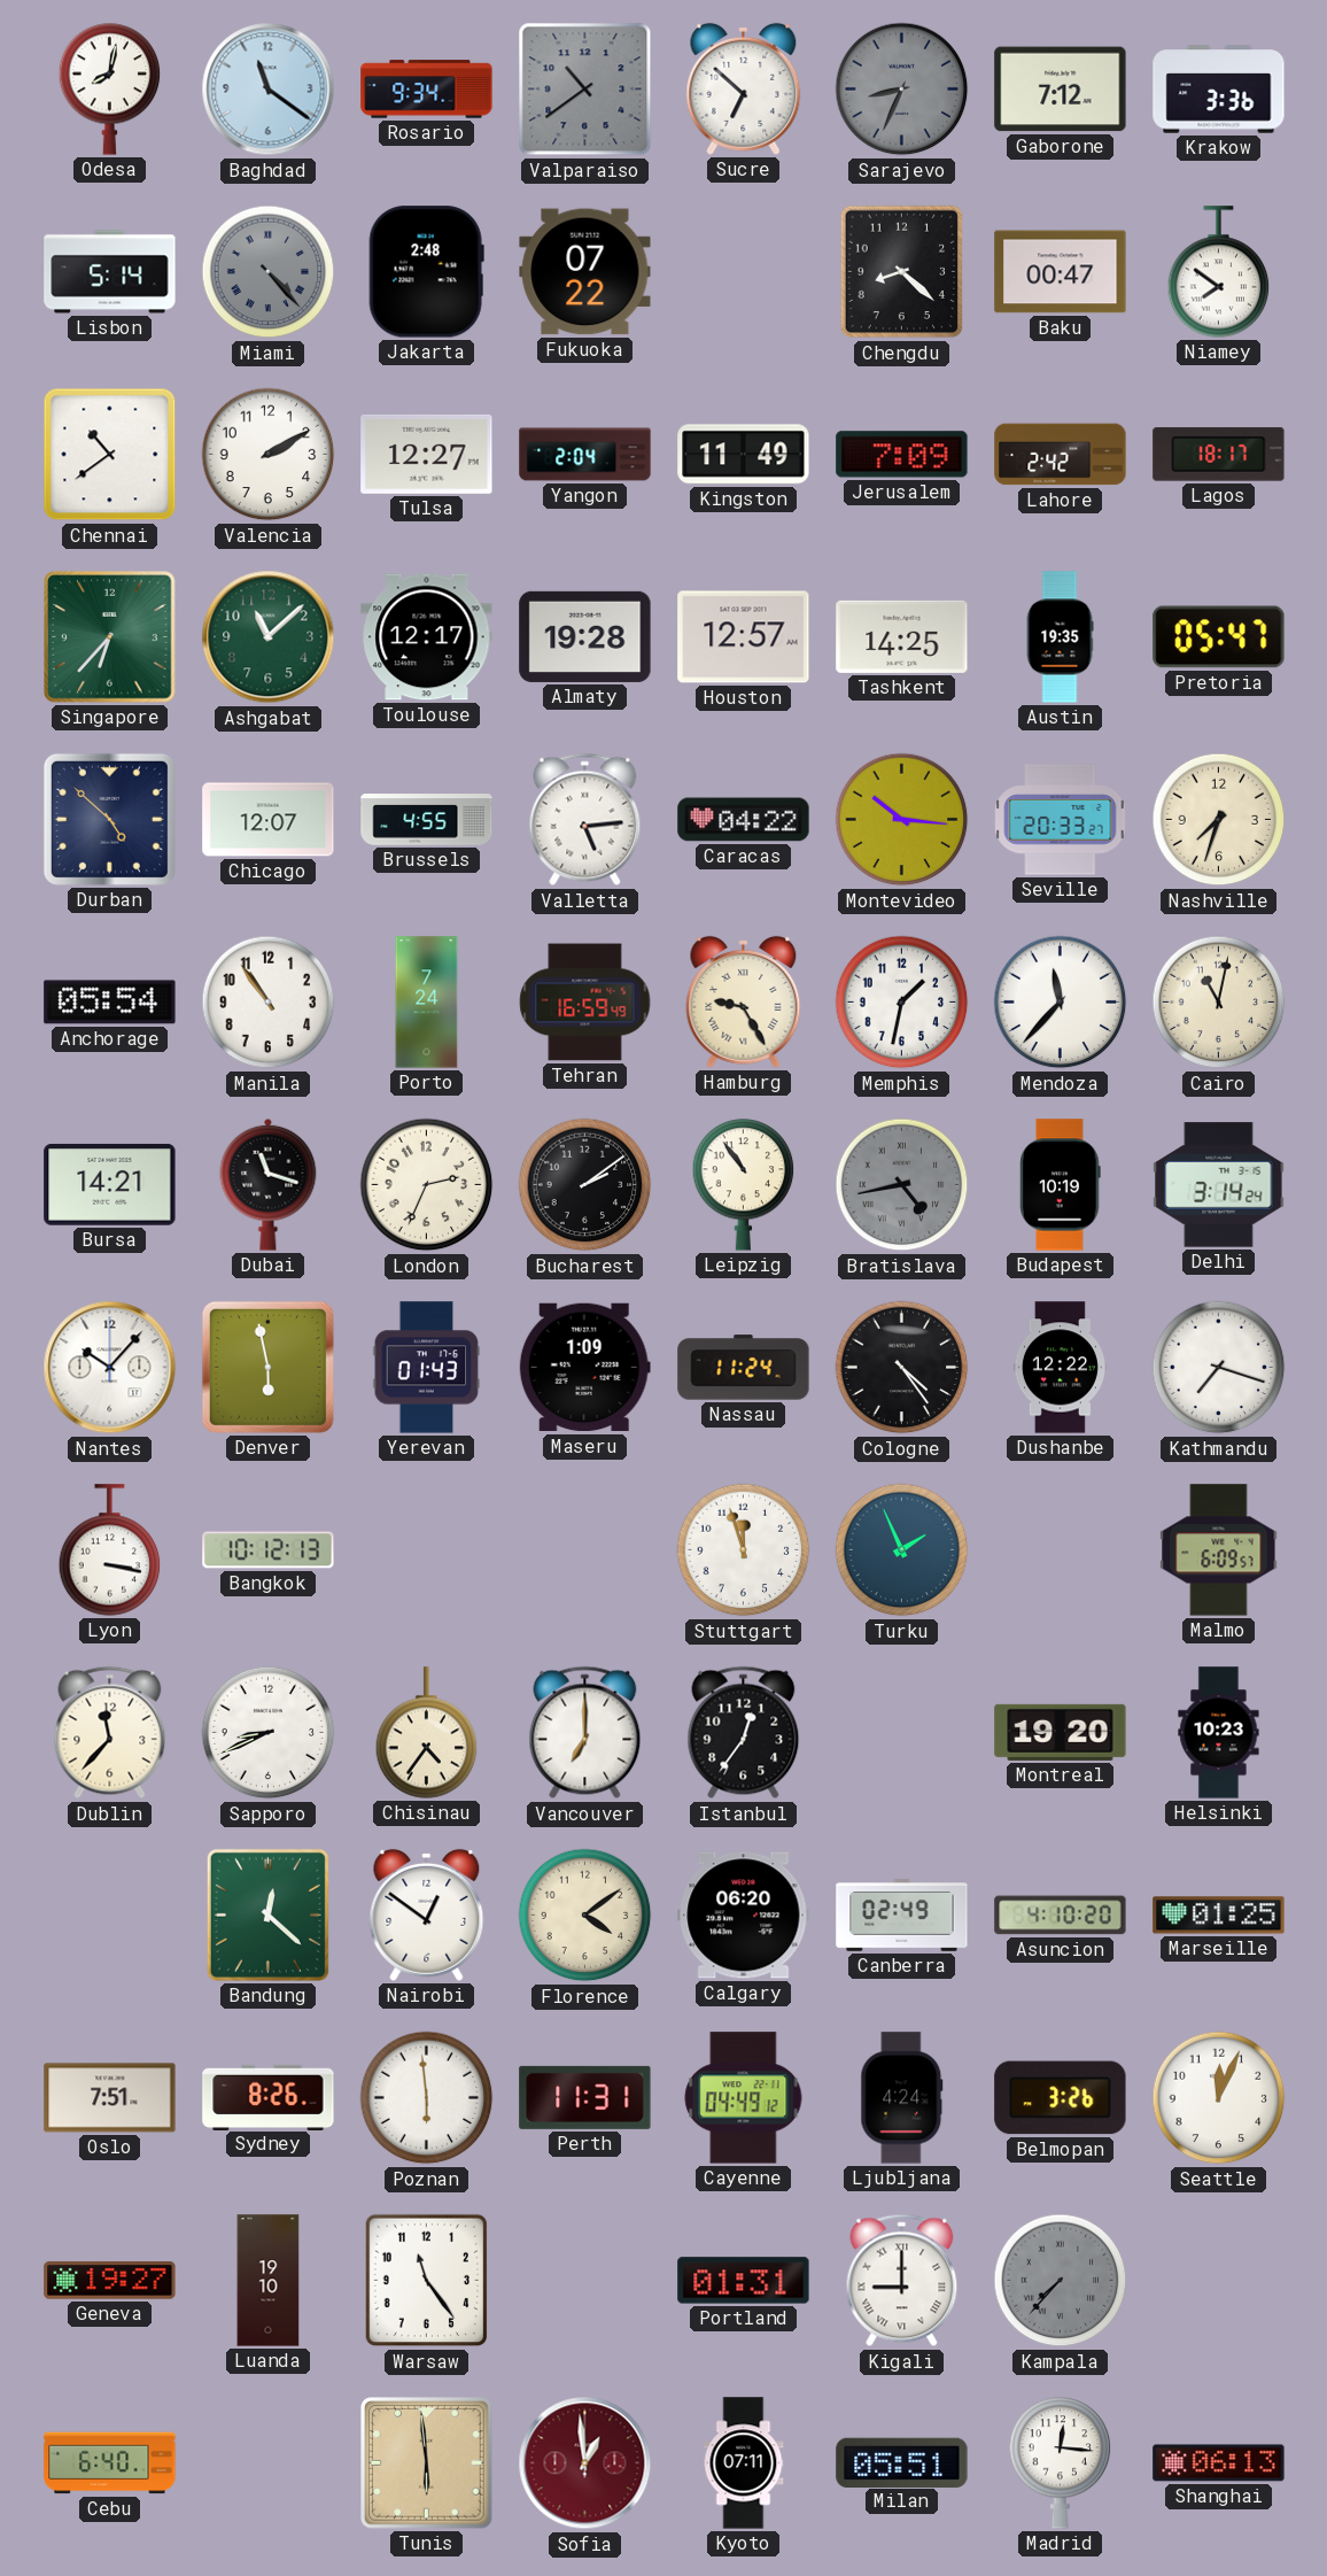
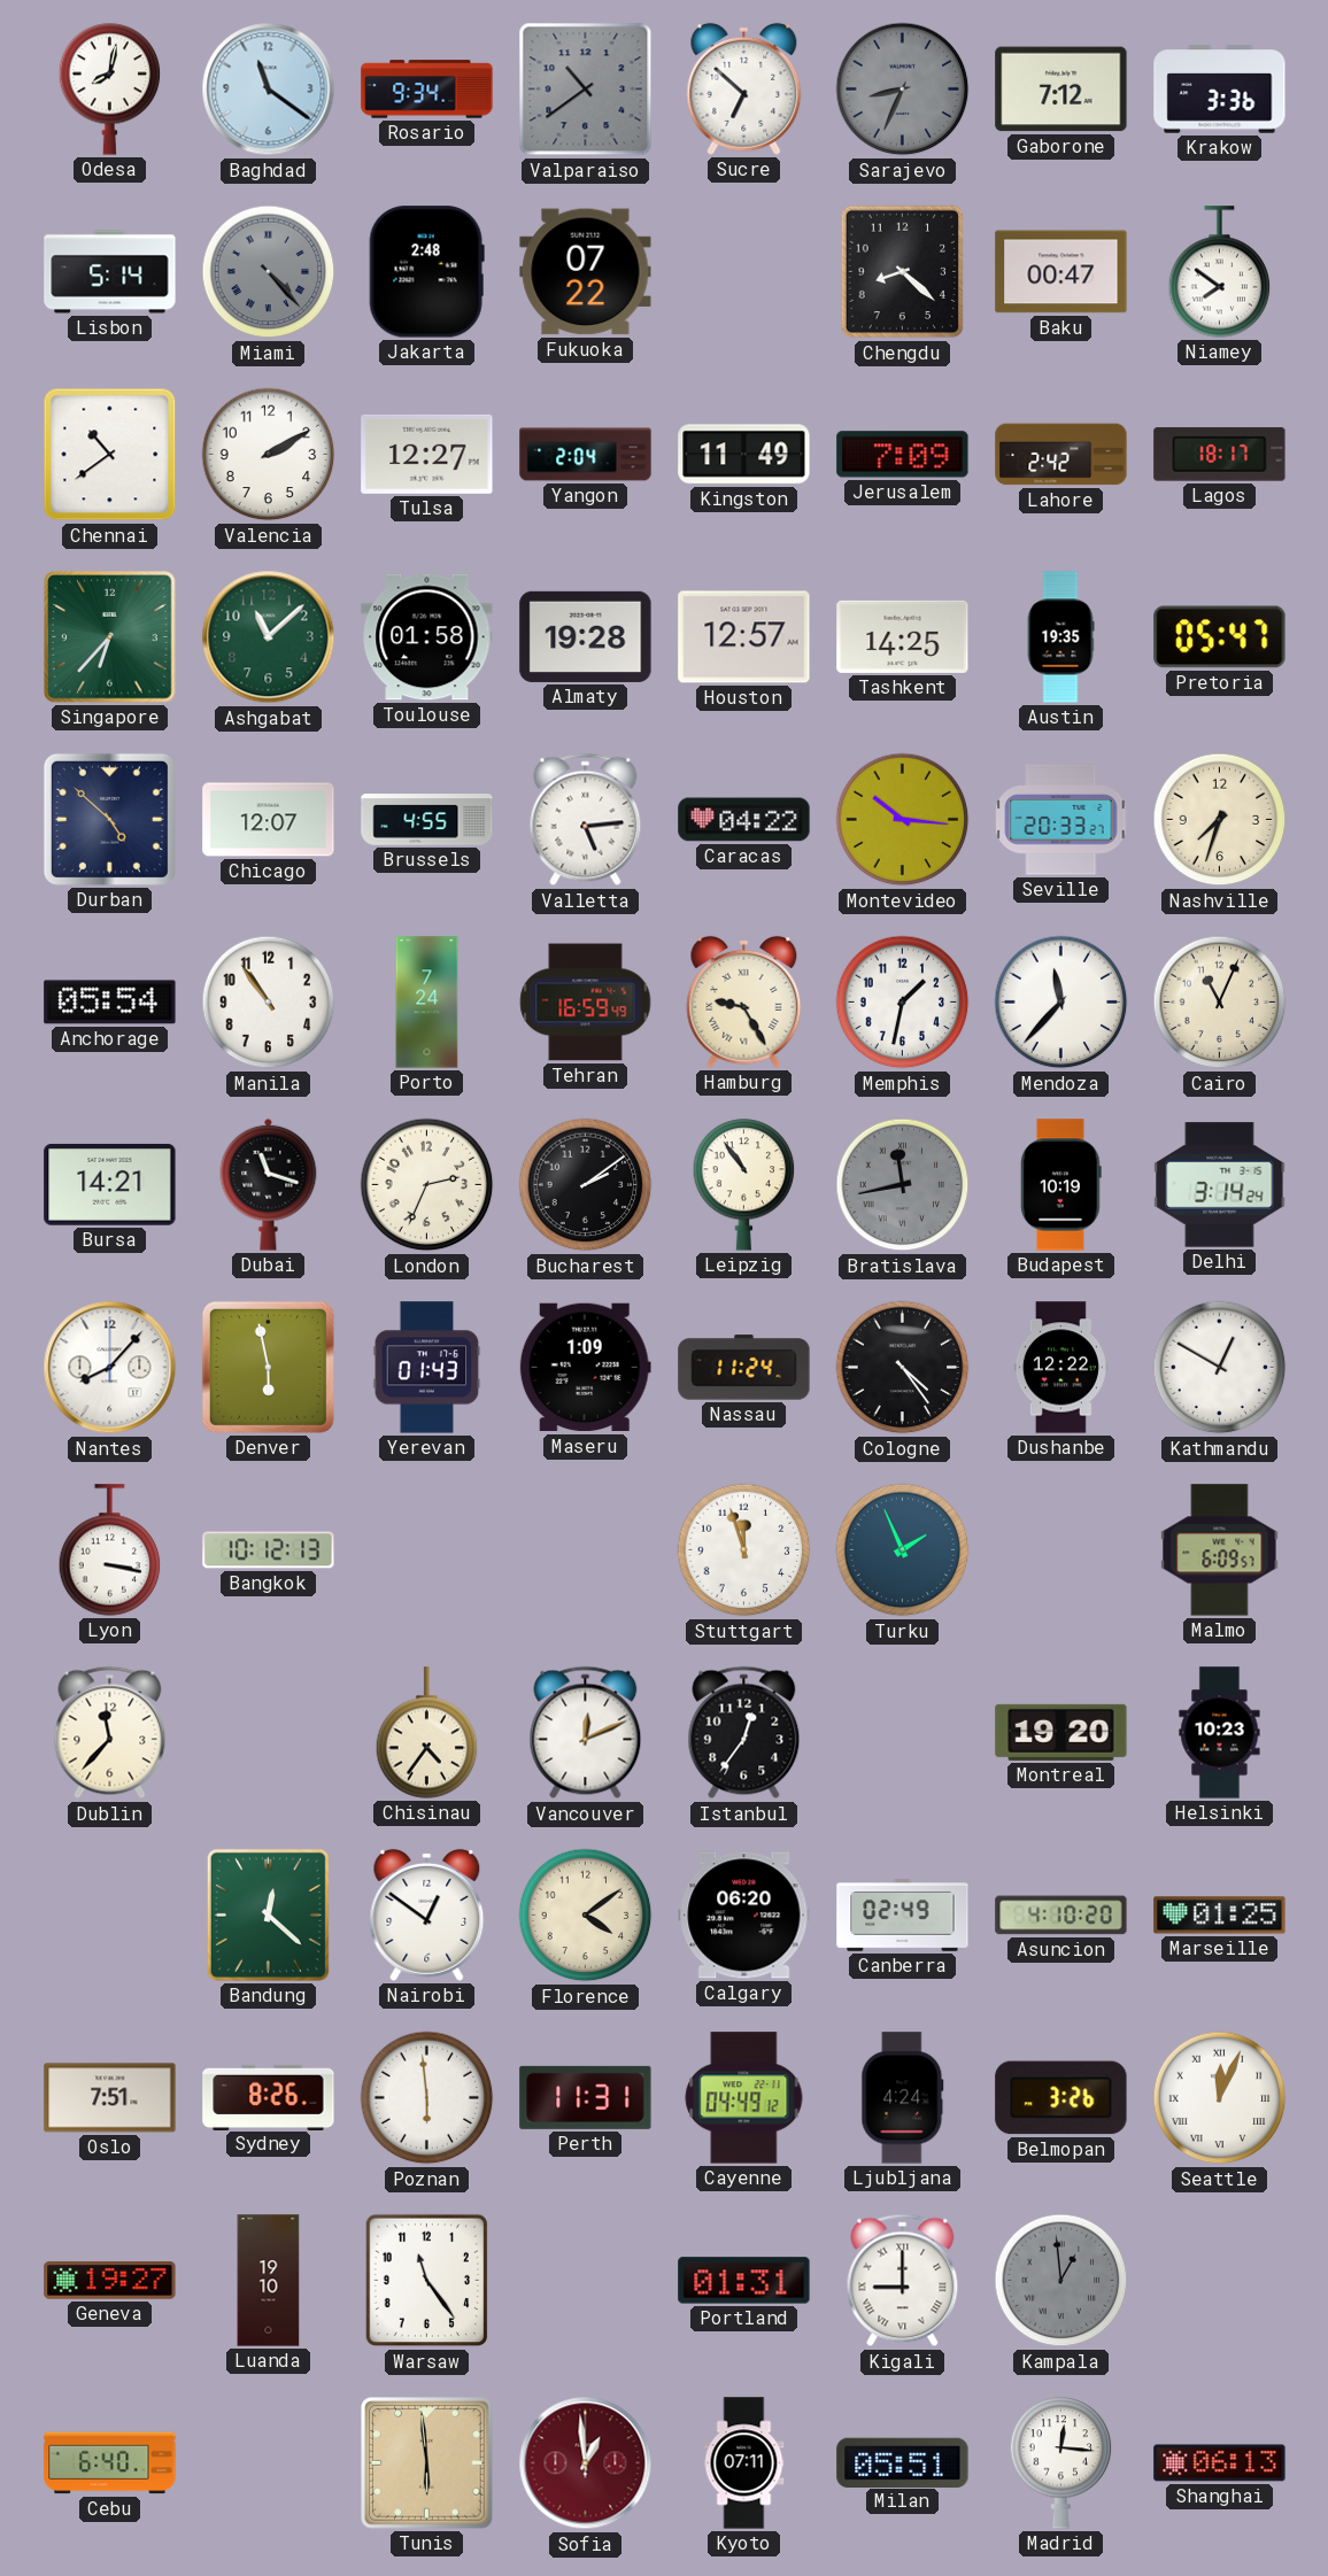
Toulouse: 12:17 -> 01:58 (427, 637)
Cairo: 11:02 -> 11:04 (1220, 1003)
Bratislava: 4:43 -> 11:43 (903, 1185)
Nantes: 10:07 -> 8:07 (110, 1368)
Kathmandu: 7:18 -> 12:50 (1220, 1368)
Sapporo: 8:41 -> none (269, 1733)
Vancouver: 7:00 -> 12:11 (586, 1733)
Seattle numerals: Arabic -> Roman (1220, 2098)
Kampala: 7:37 -> 12:59 (1061, 2281)
